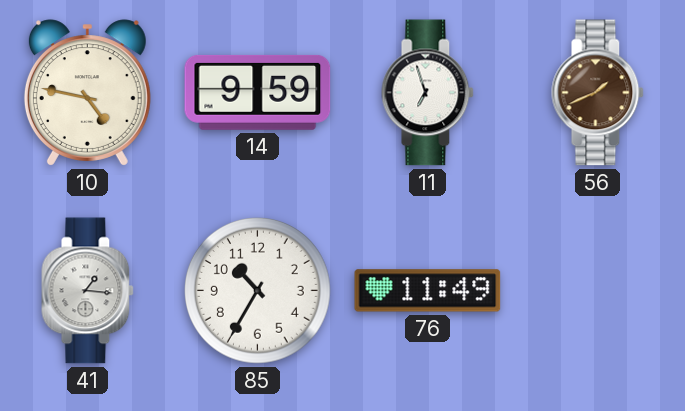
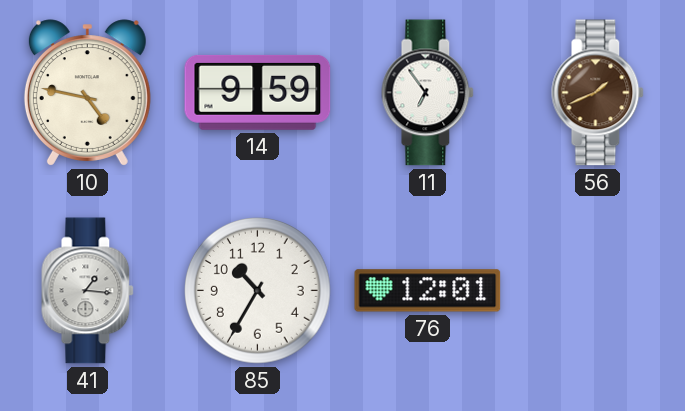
11: 6:57 -> 6:54 (428, 93)
76: 11:49 -> 12:01 (428, 291)
